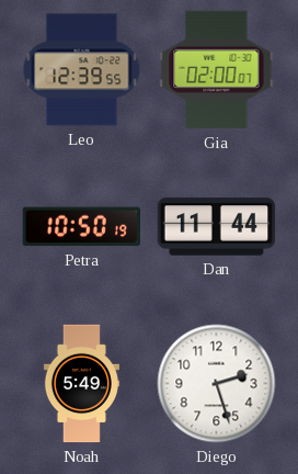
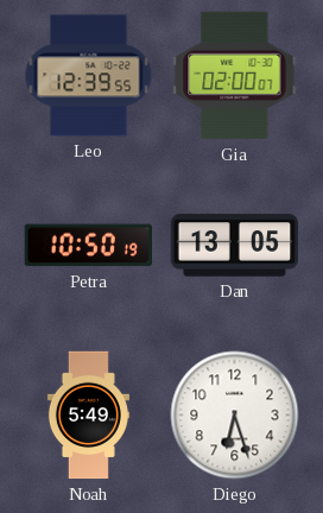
Dan: 11:44 -> 13:05 (235, 246)
Diego: 2:27 -> 6:27 (235, 416)
